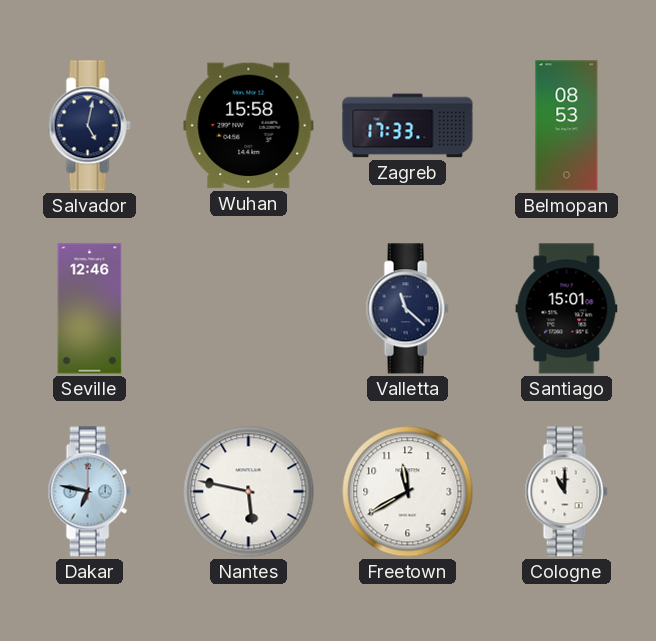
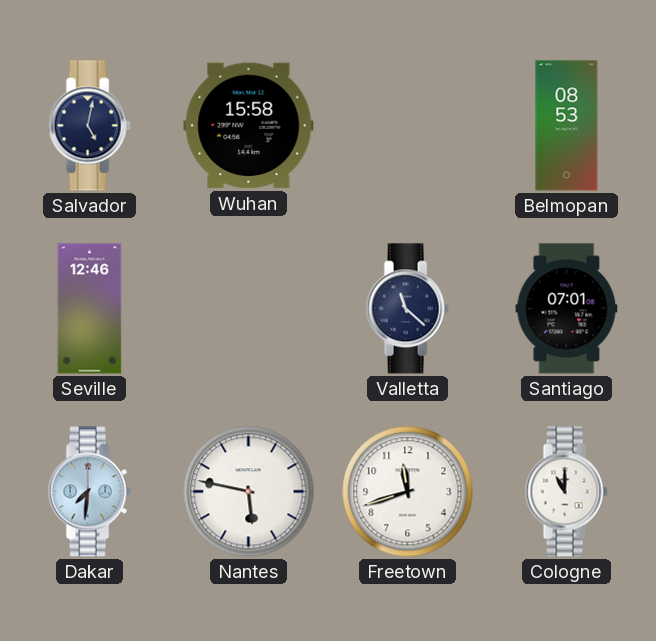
Zagreb: 17:33 -> none (408, 126)
Santiago: 15:01 -> 07:01 (567, 309)
Dakar: 6:47 -> 7:31 (89, 492)
Freetown: 11:40 -> 11:42 (408, 492)
